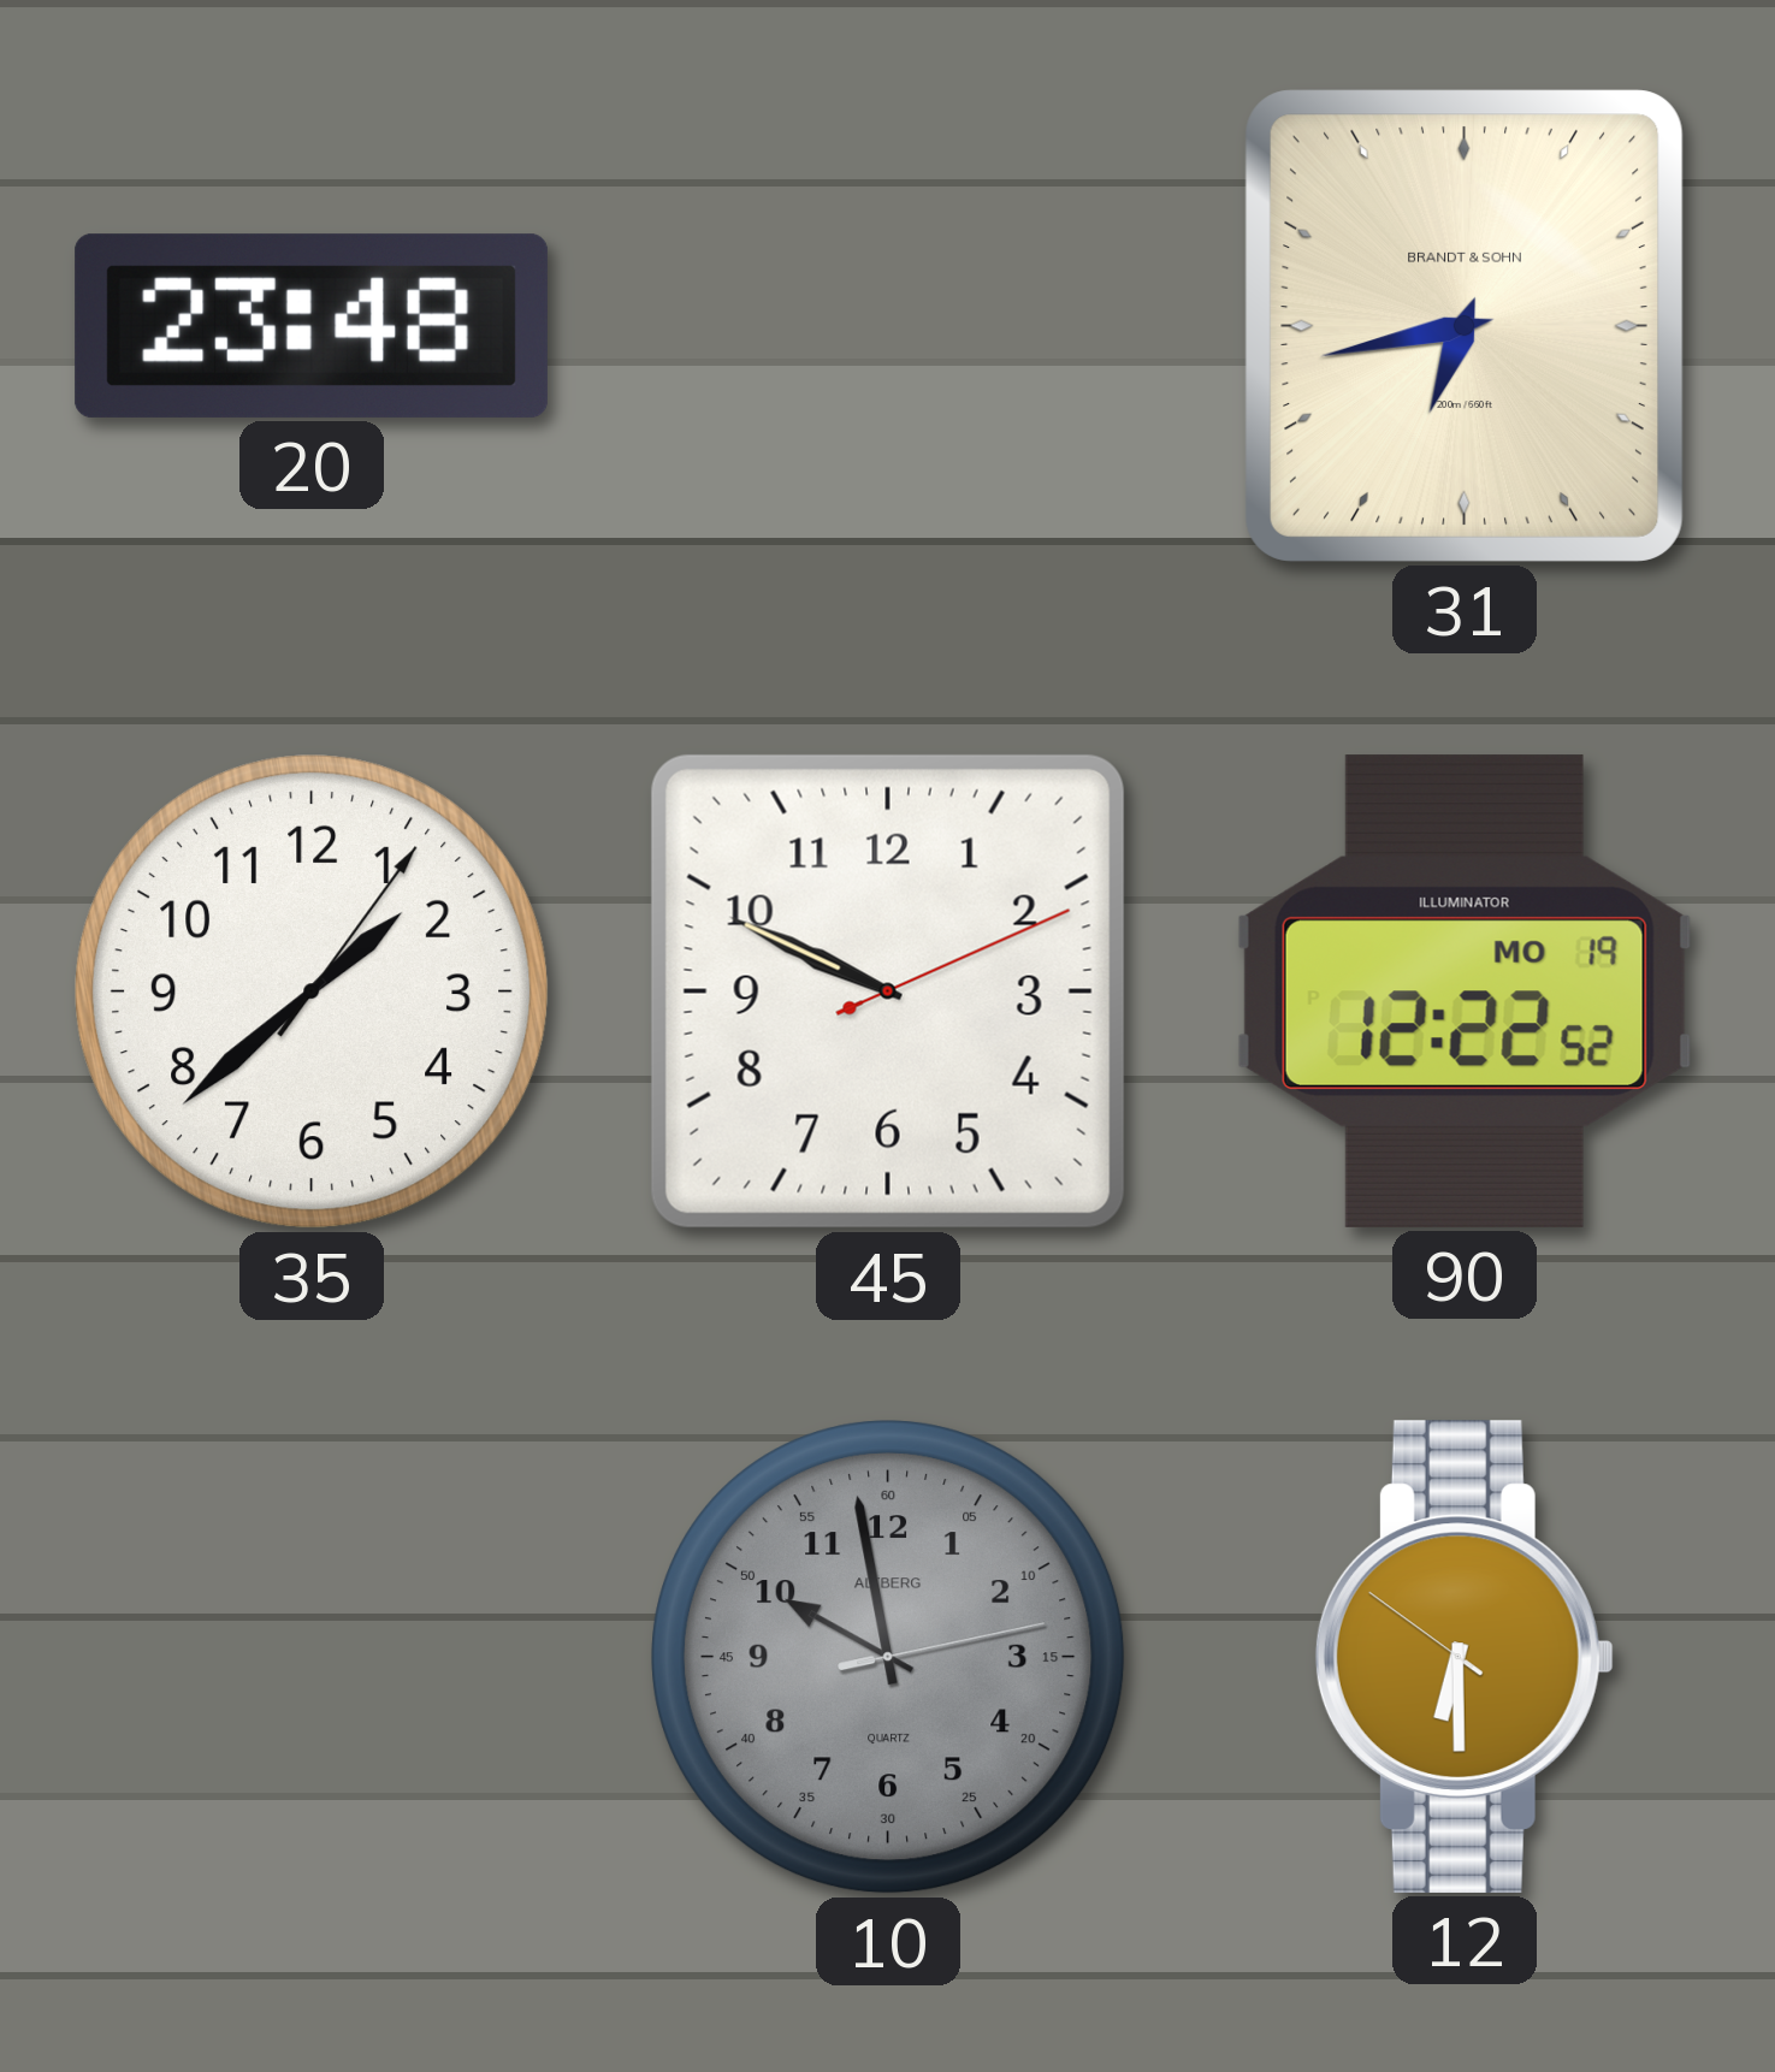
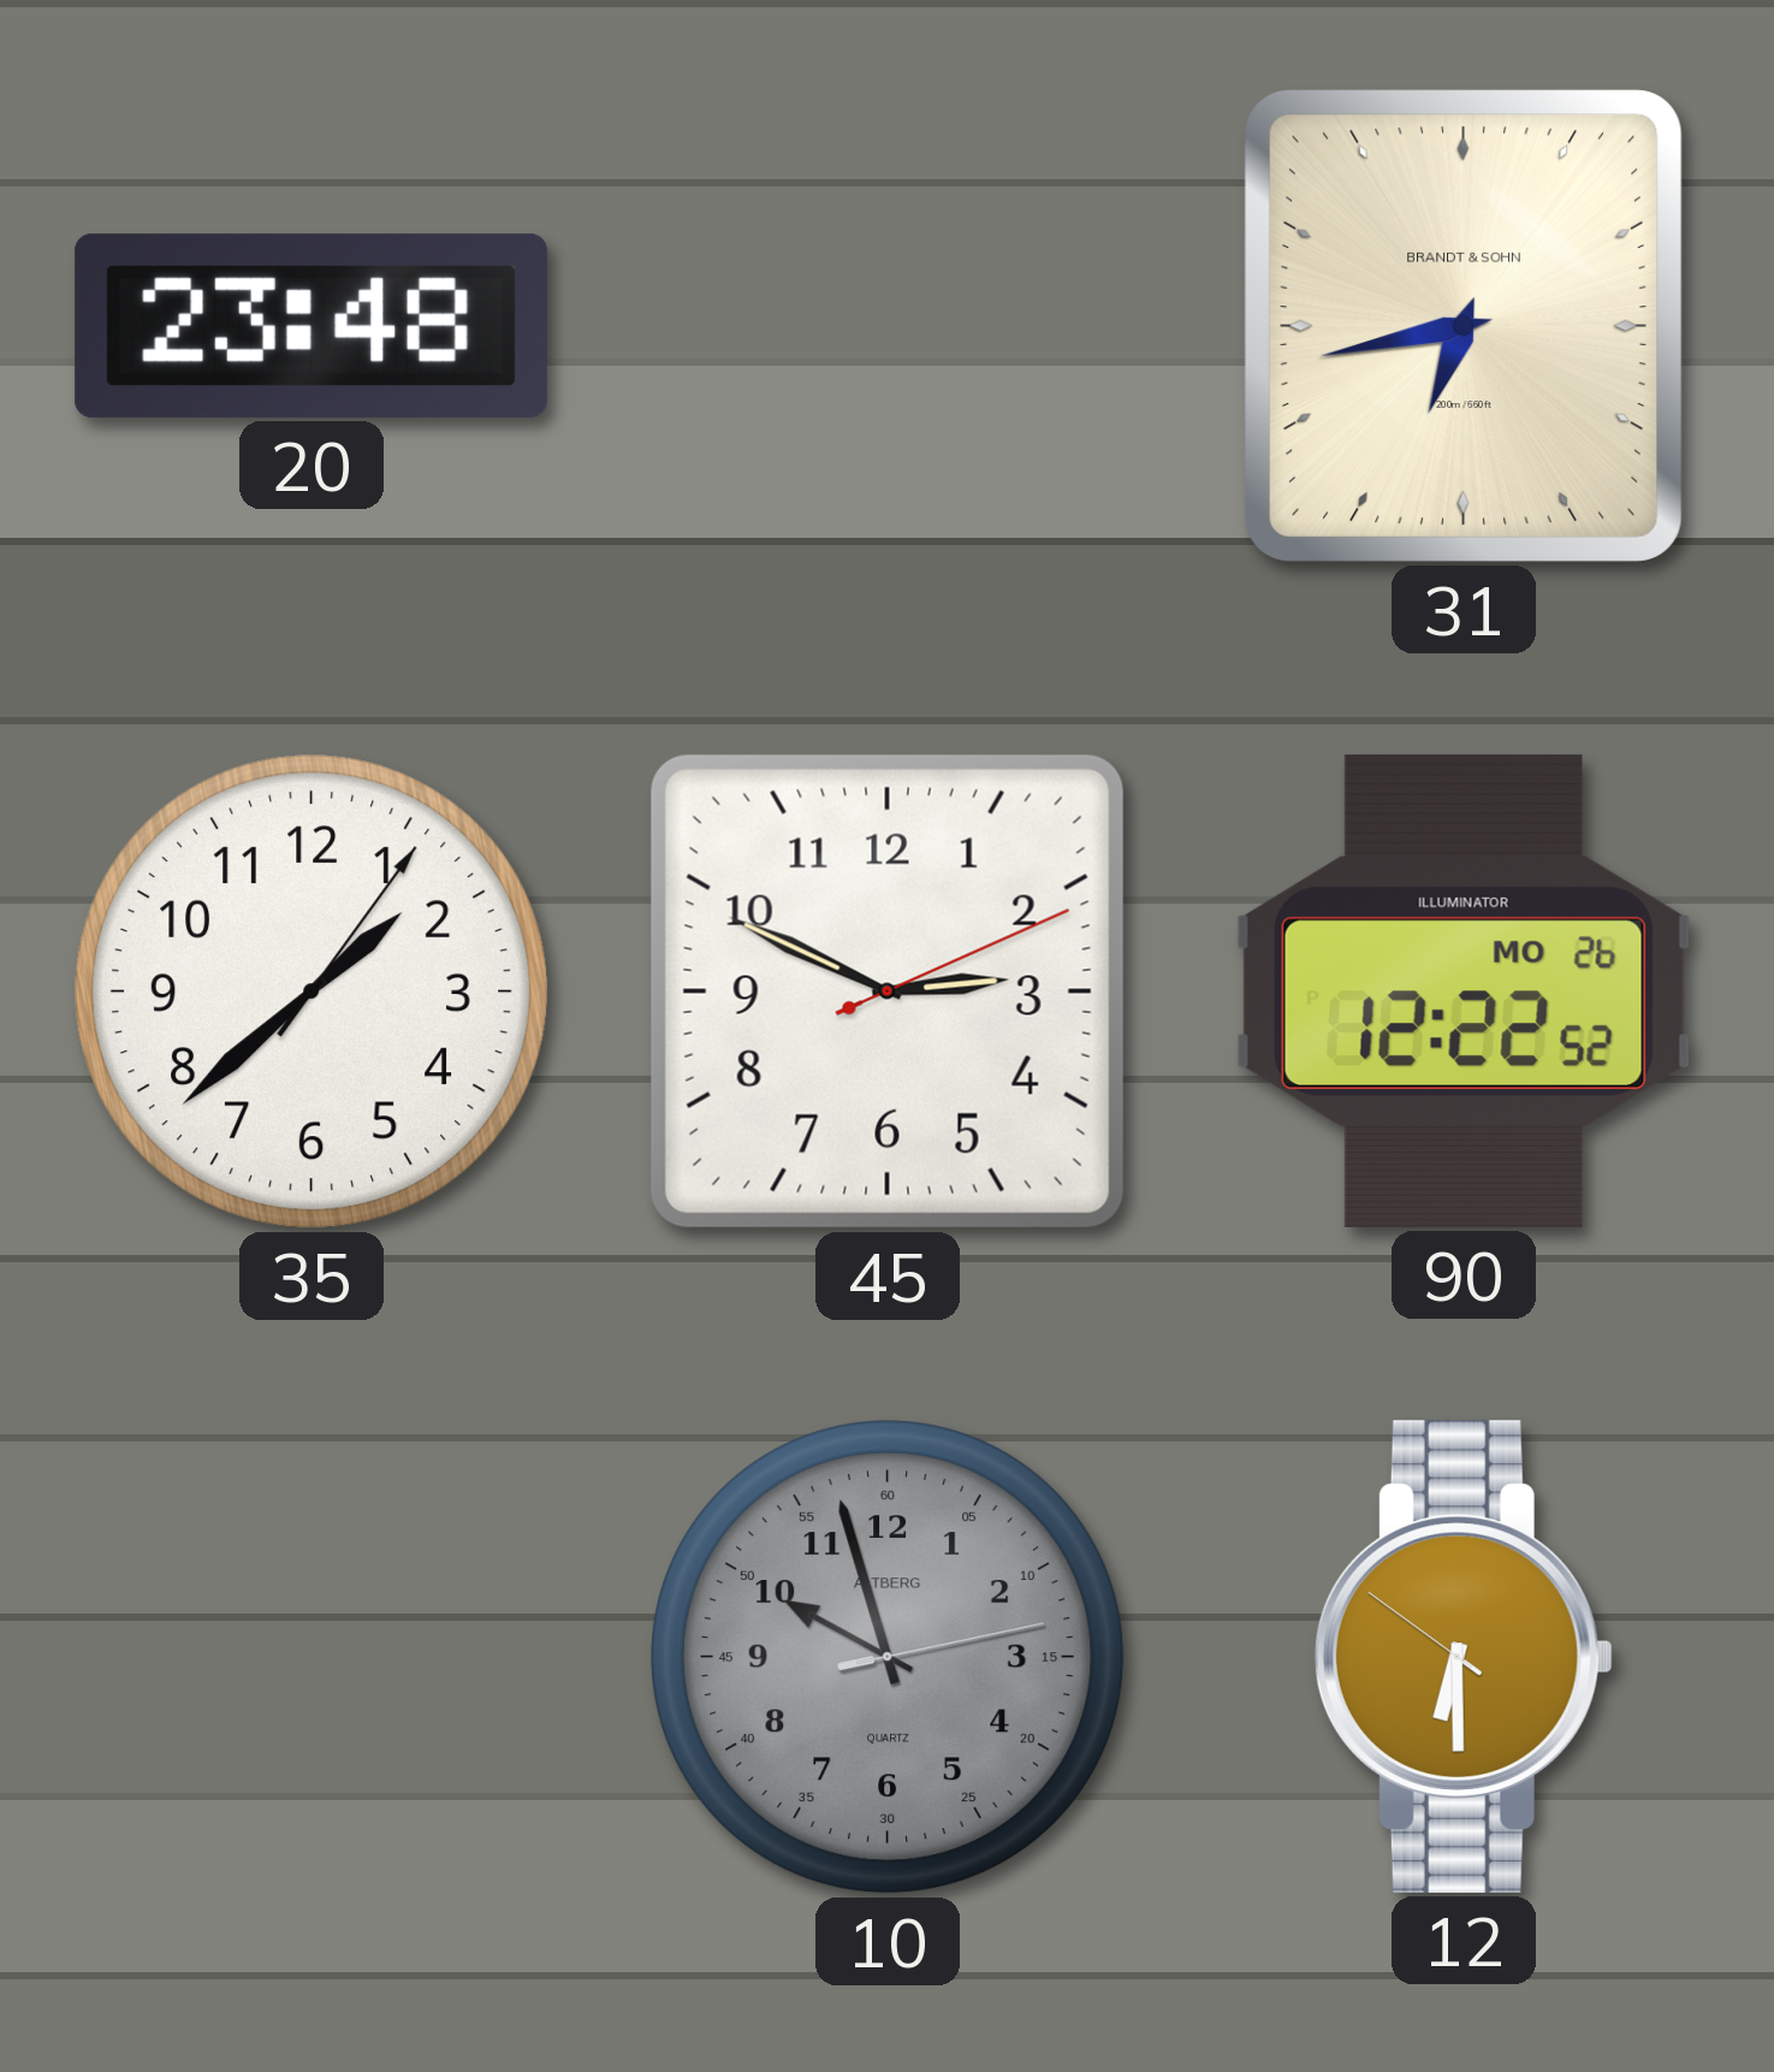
45: 9:49 -> 2:49 (888, 991)
90 date: MO 19 -> MO 26 (1464, 991)
10: 9:58 -> 9:57 (888, 1657)
